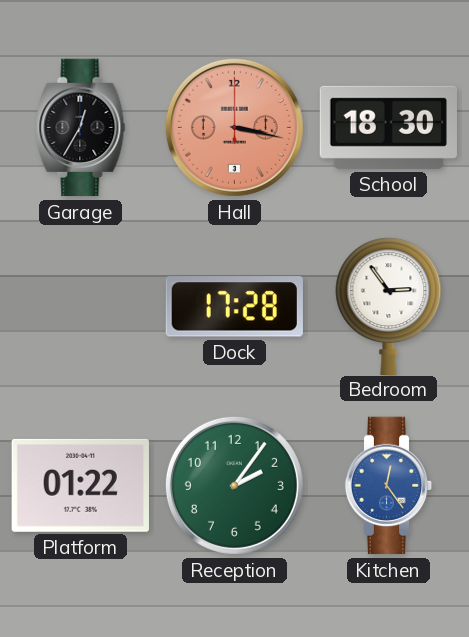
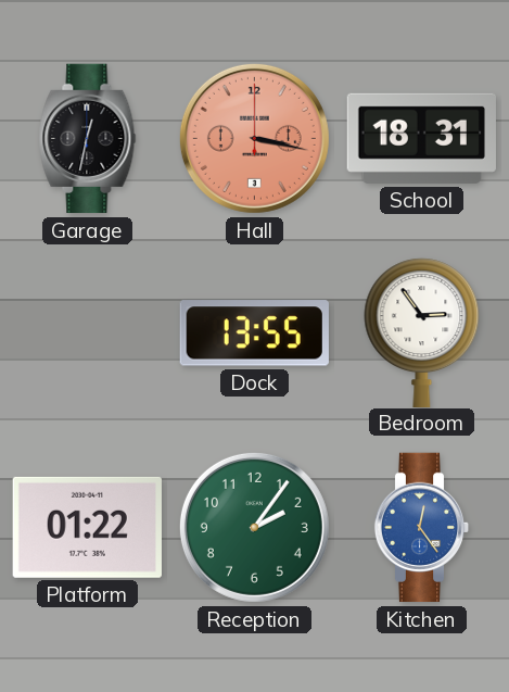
Garage: 12:35 -> 12:32 (88, 139)
School: 18:30 -> 18:31 (421, 138)
Dock: 17:28 -> 13:55 (254, 334)
